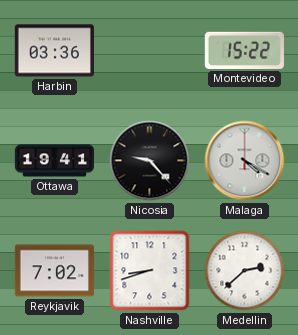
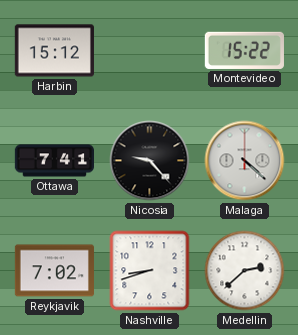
Harbin: 03:36 -> 15:12 (54, 51)
Ottawa: 19:41 -> 7:41 (54, 161)
Malaga: 4:20 -> 4:22 (245, 161)
